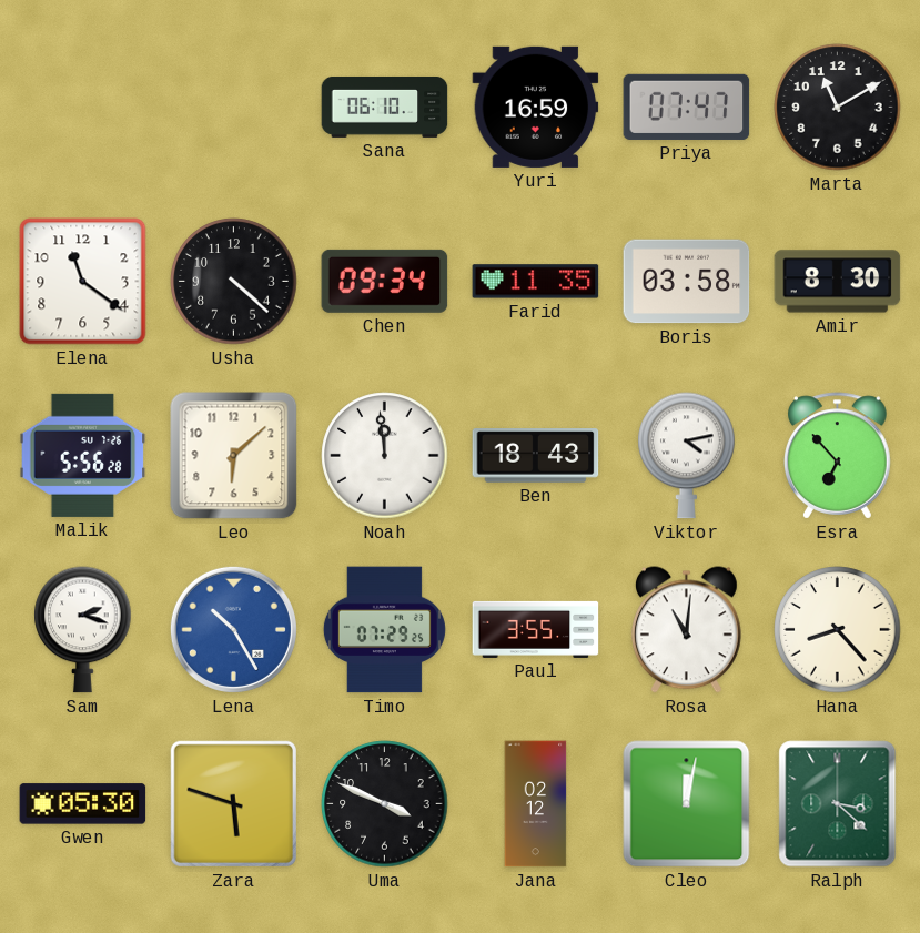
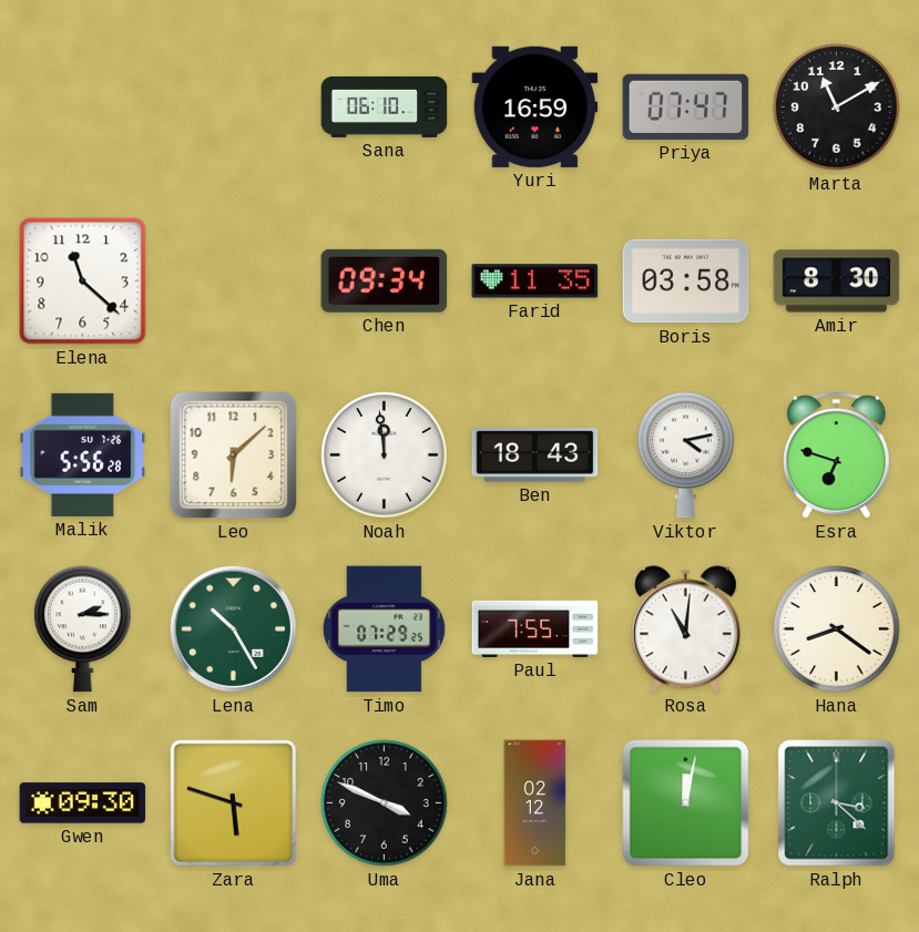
Elena: 11:21 -> 11:22 (83, 281)
Usha: 4:22 -> none (234, 282)
Esra: 6:53 -> 6:48 (837, 455)
Sam: 2:18 -> 2:15 (83, 629)
Lena dial: blue -> green (233, 628)
Paul: 3:55 -> 7:55 (535, 628)
Hana: 8:23 -> 8:21 (837, 629)
Gwen: 05:30 -> 09:30 (83, 803)
